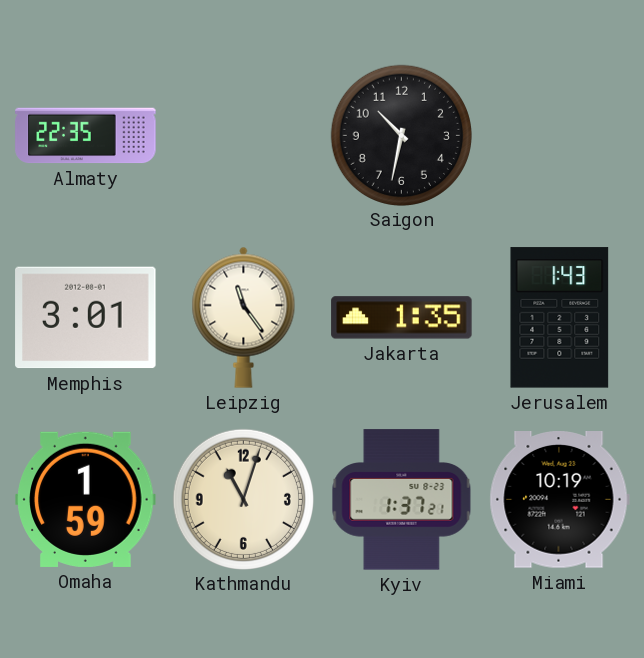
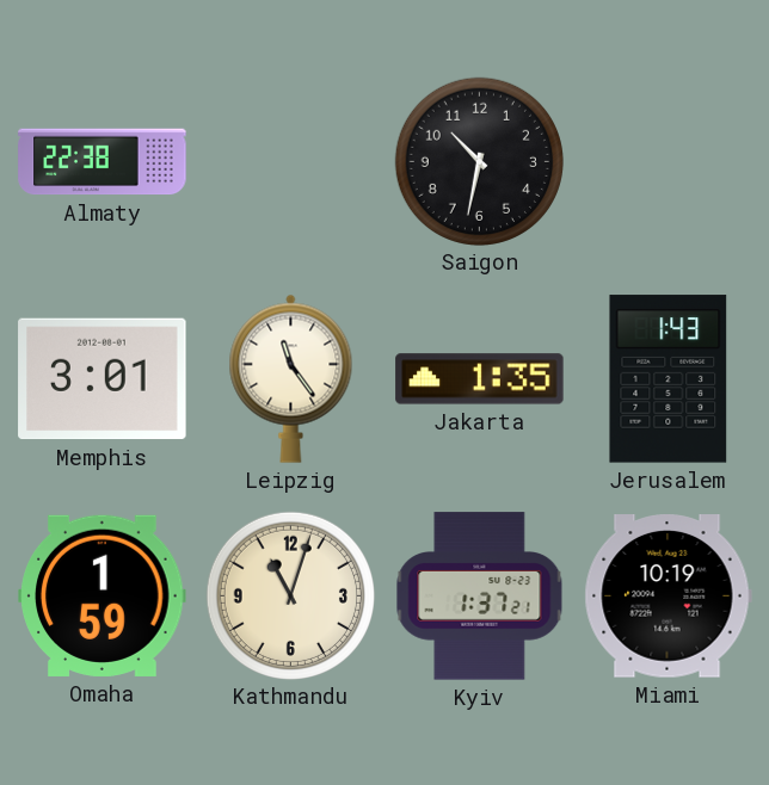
Almaty: 22:35 -> 22:38 (103, 162)
